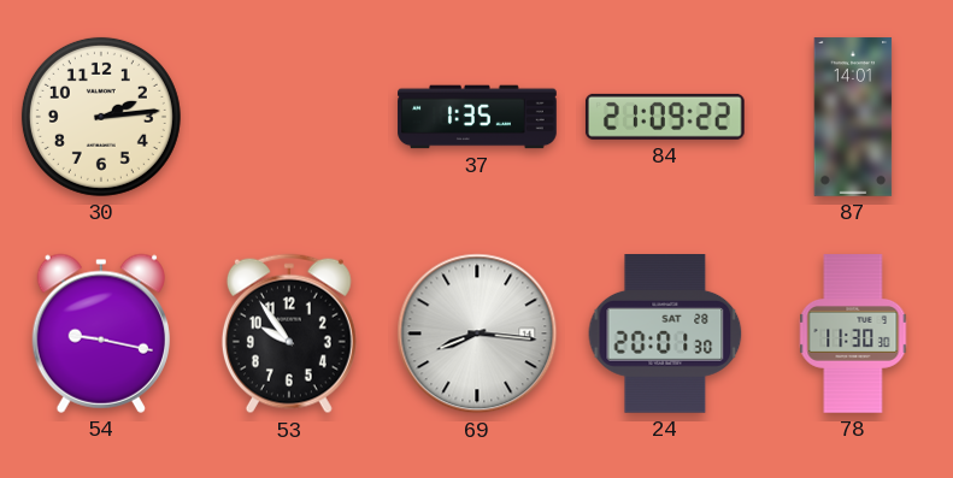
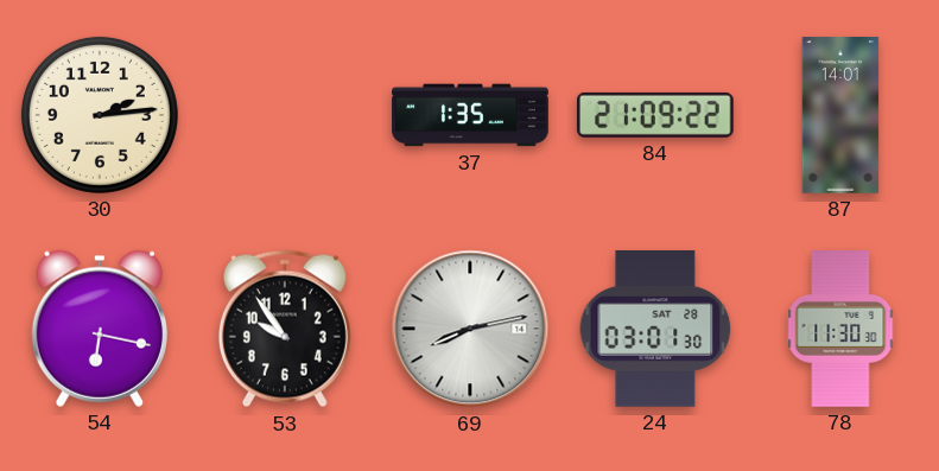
54: 9:17 -> 6:17 (99, 329)
69: 8:16 -> 8:13 (470, 329)
24: 20:01 -> 03:01 (655, 330)
